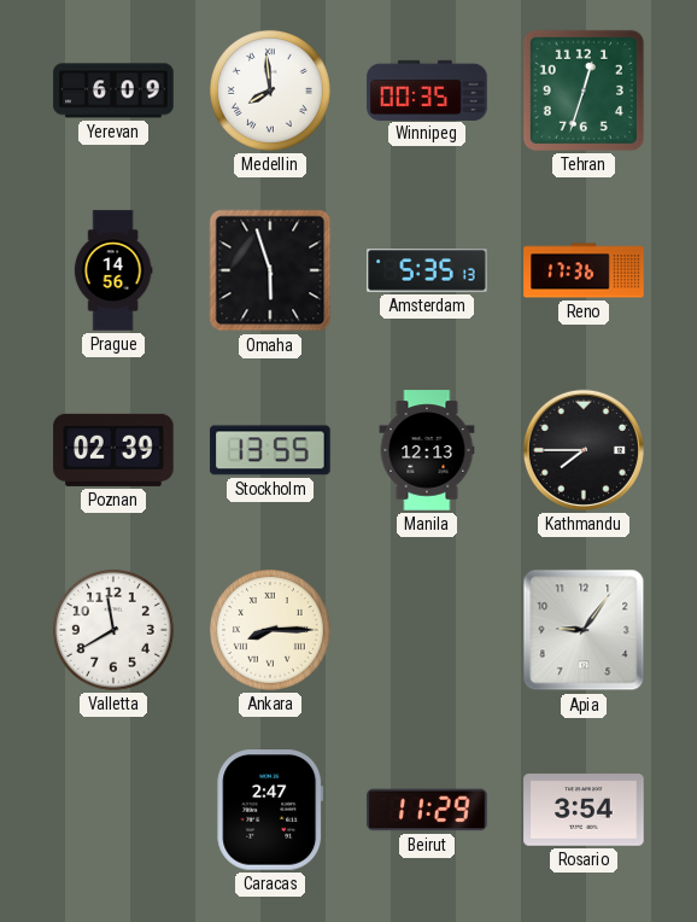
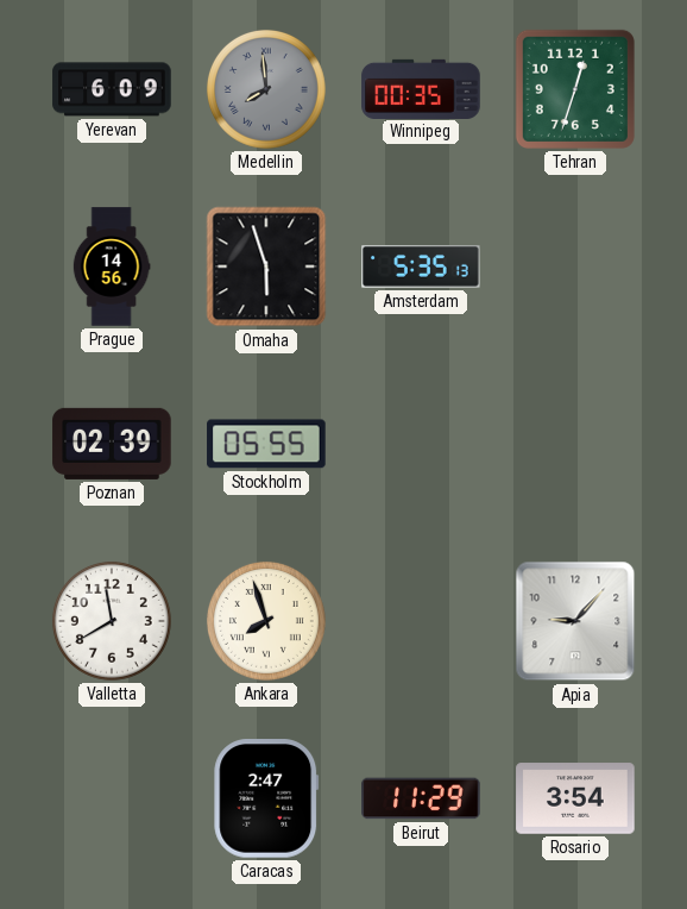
Medellin dial: white -> grey (266, 89)
Reno: 17:36 -> none (584, 270)
Stockholm: 13:55 -> 05:55 (266, 444)
Manila: 12:13 -> none (427, 450)
Kathmandu: 7:45 -> none (584, 450)
Ankara: 8:15 -> 7:57 (266, 621)
Apia: 9:06 -> 9:07 (575, 621)
